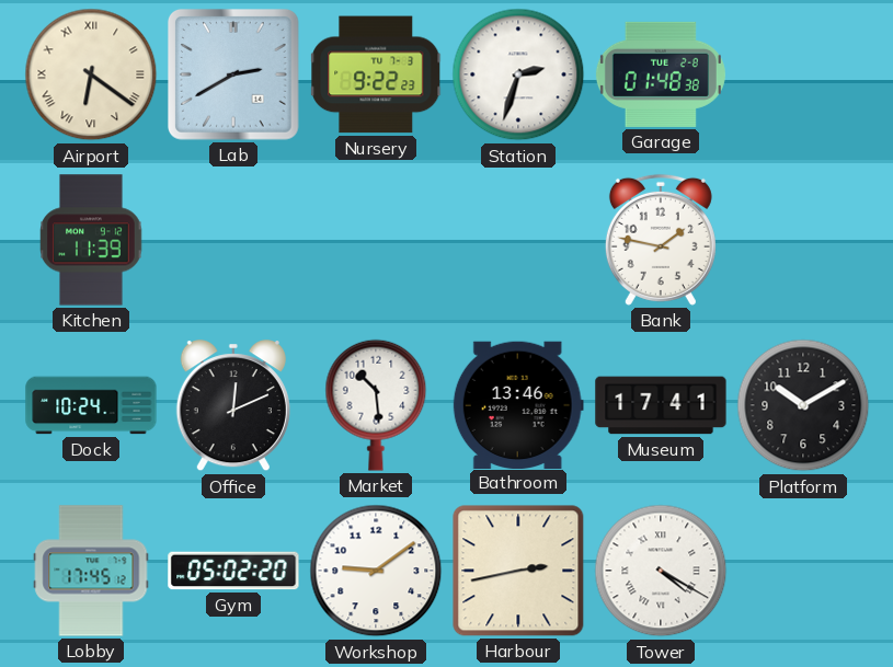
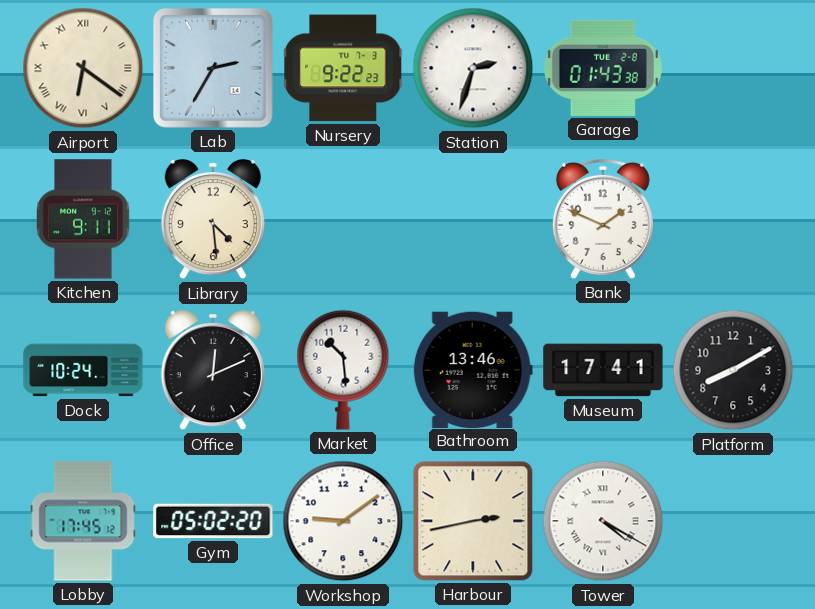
Lab: 2:40 -> 2:35 (214, 69)
Garage: 01:48 -> 01:43 (603, 68)
Kitchen: 11:39 -> 9:11 (83, 219)
Library: none -> 4:29 (213, 220)
Bank: 1:47 -> 1:49 (603, 219)
Platform: 10:10 -> 8:10 (733, 370)
